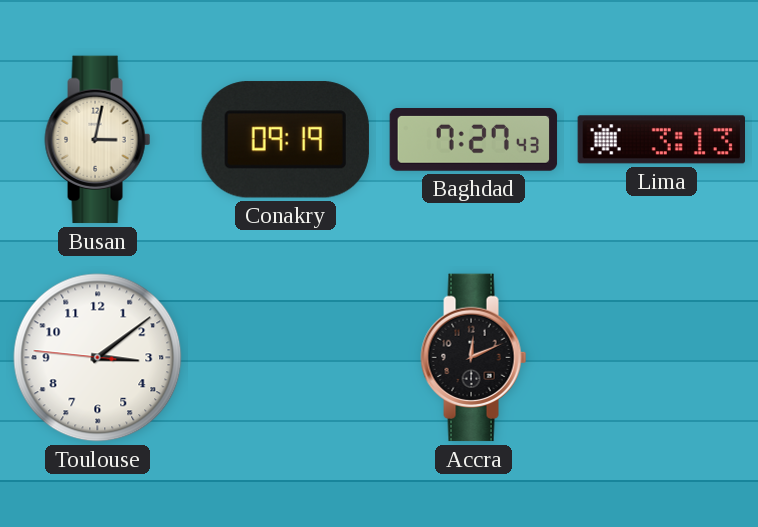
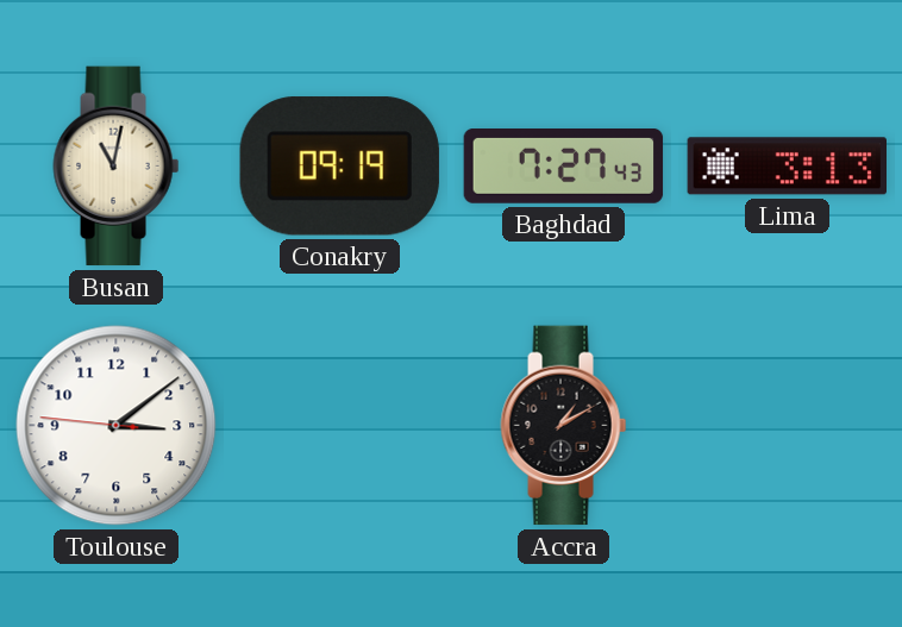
Busan: 3:02 -> 11:02 (117, 167)
Accra: 12:11 -> 1:10 (564, 426)
